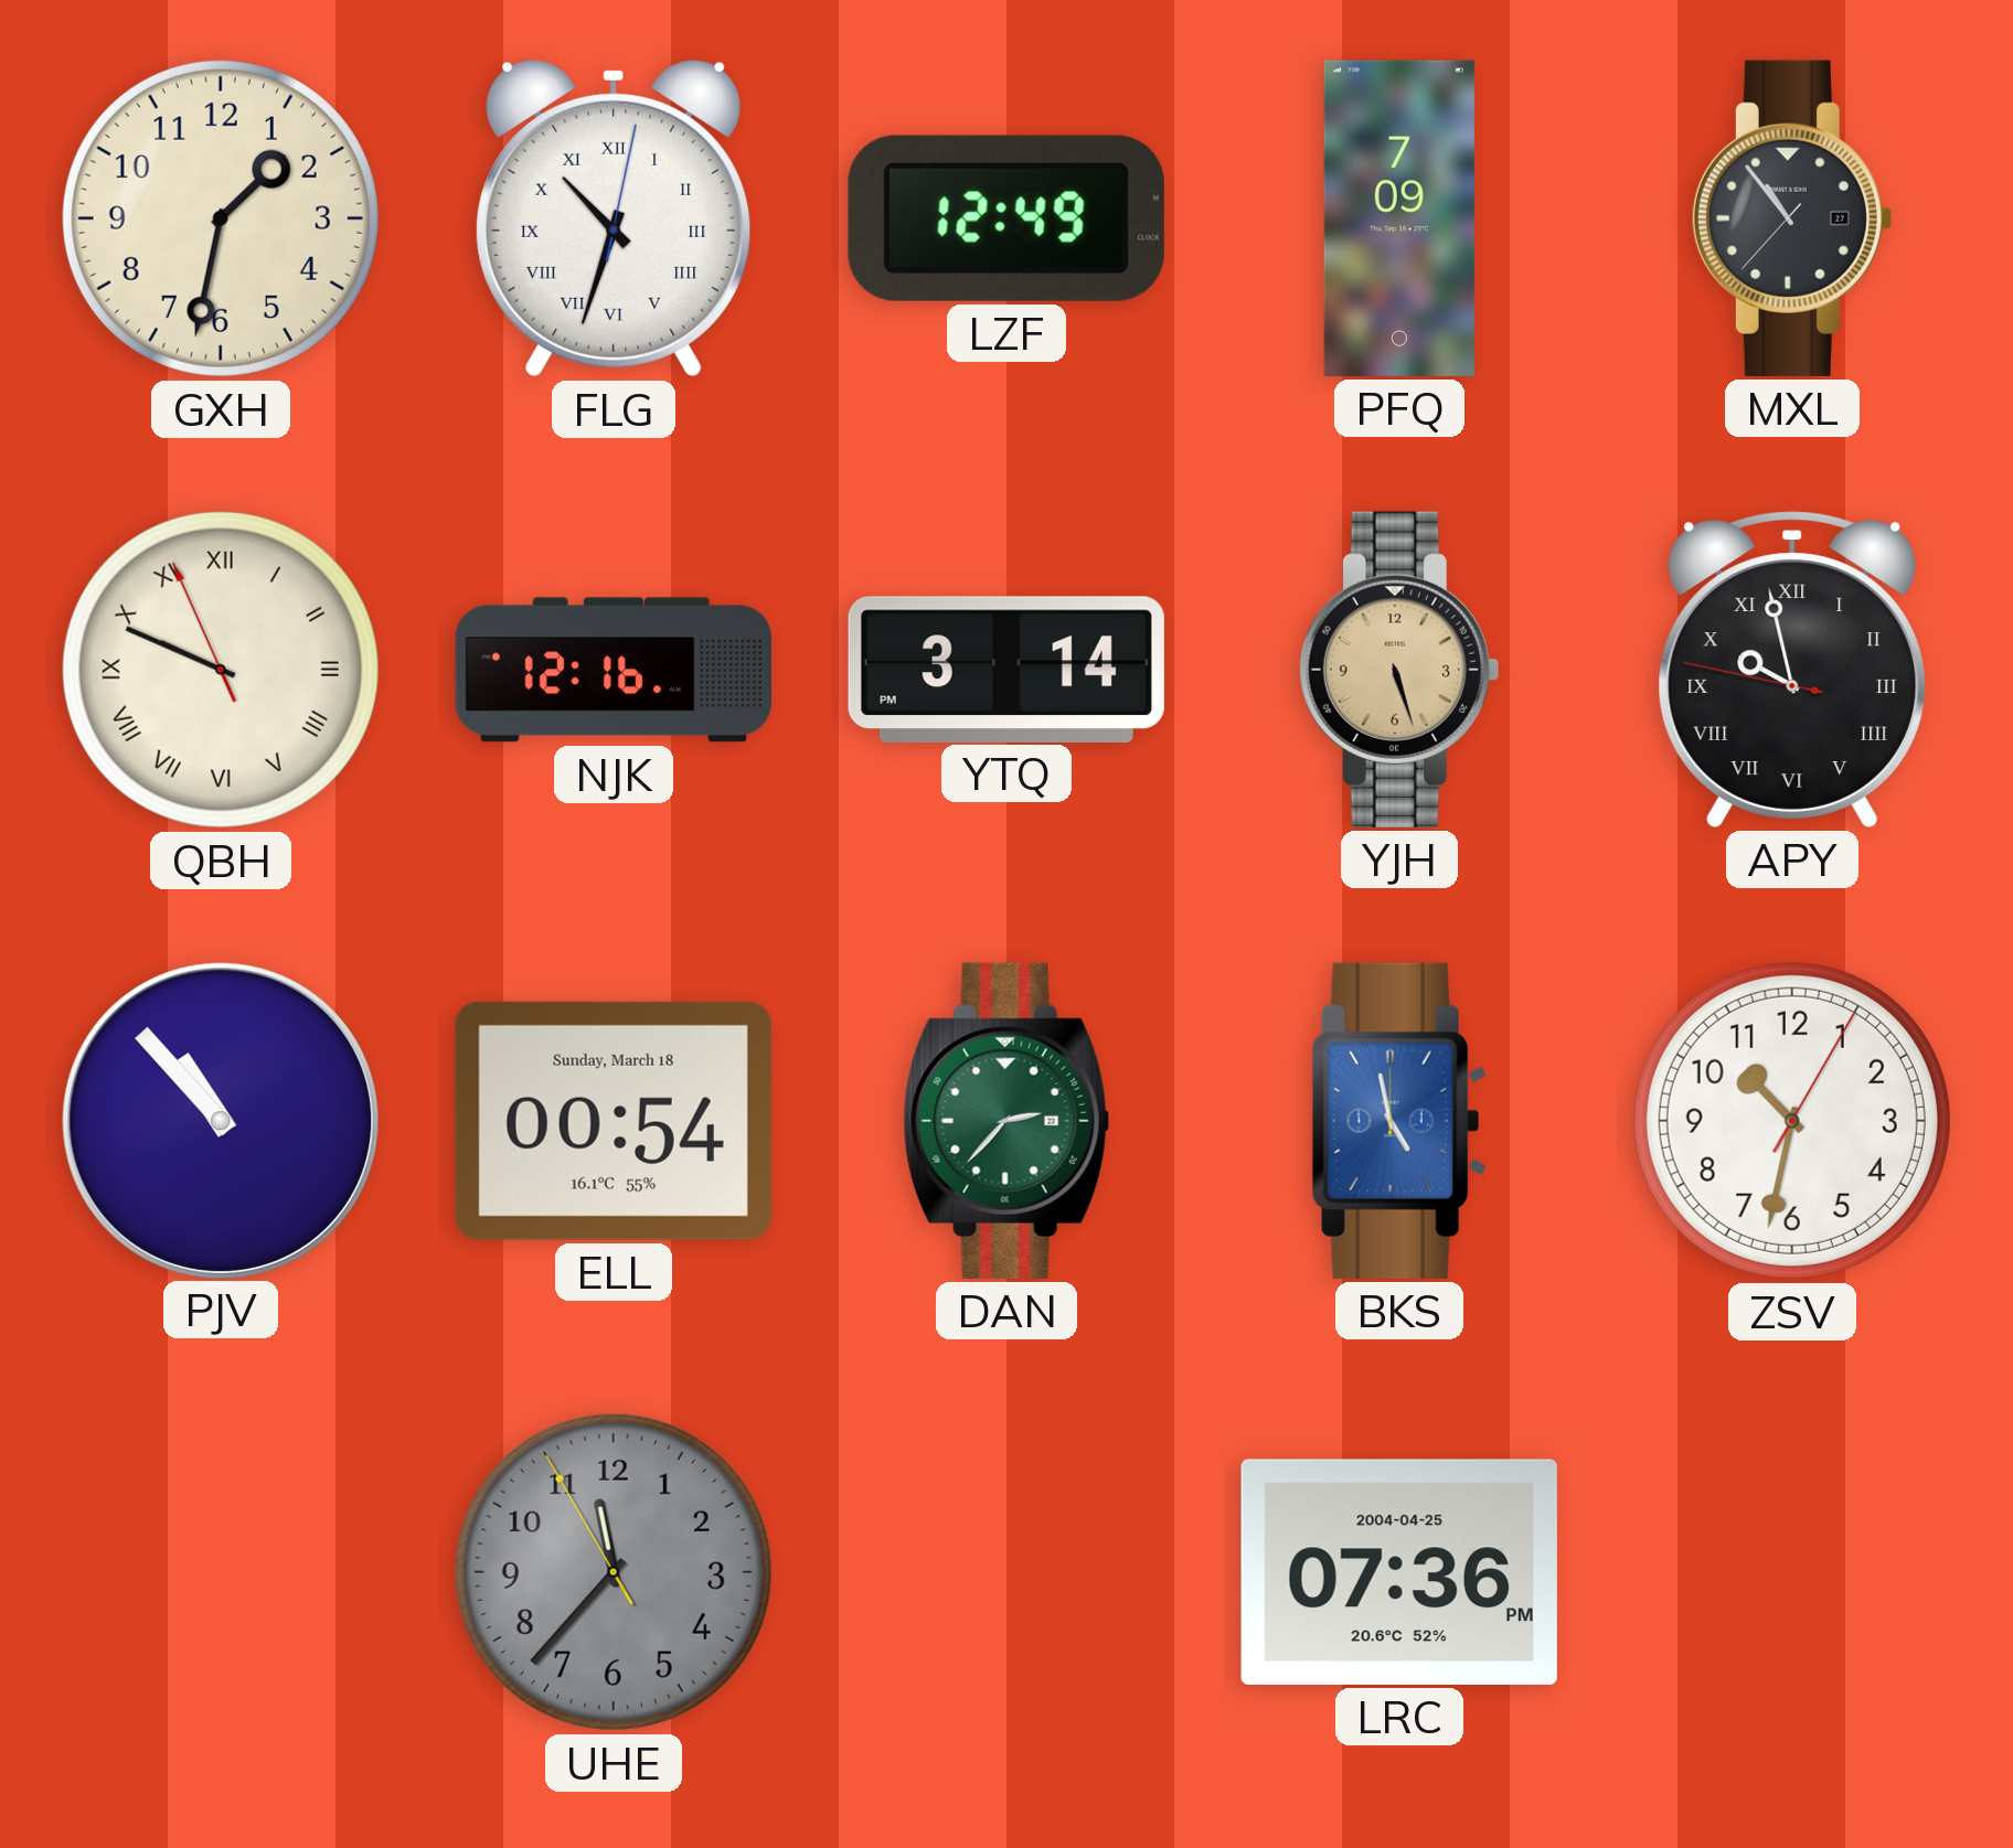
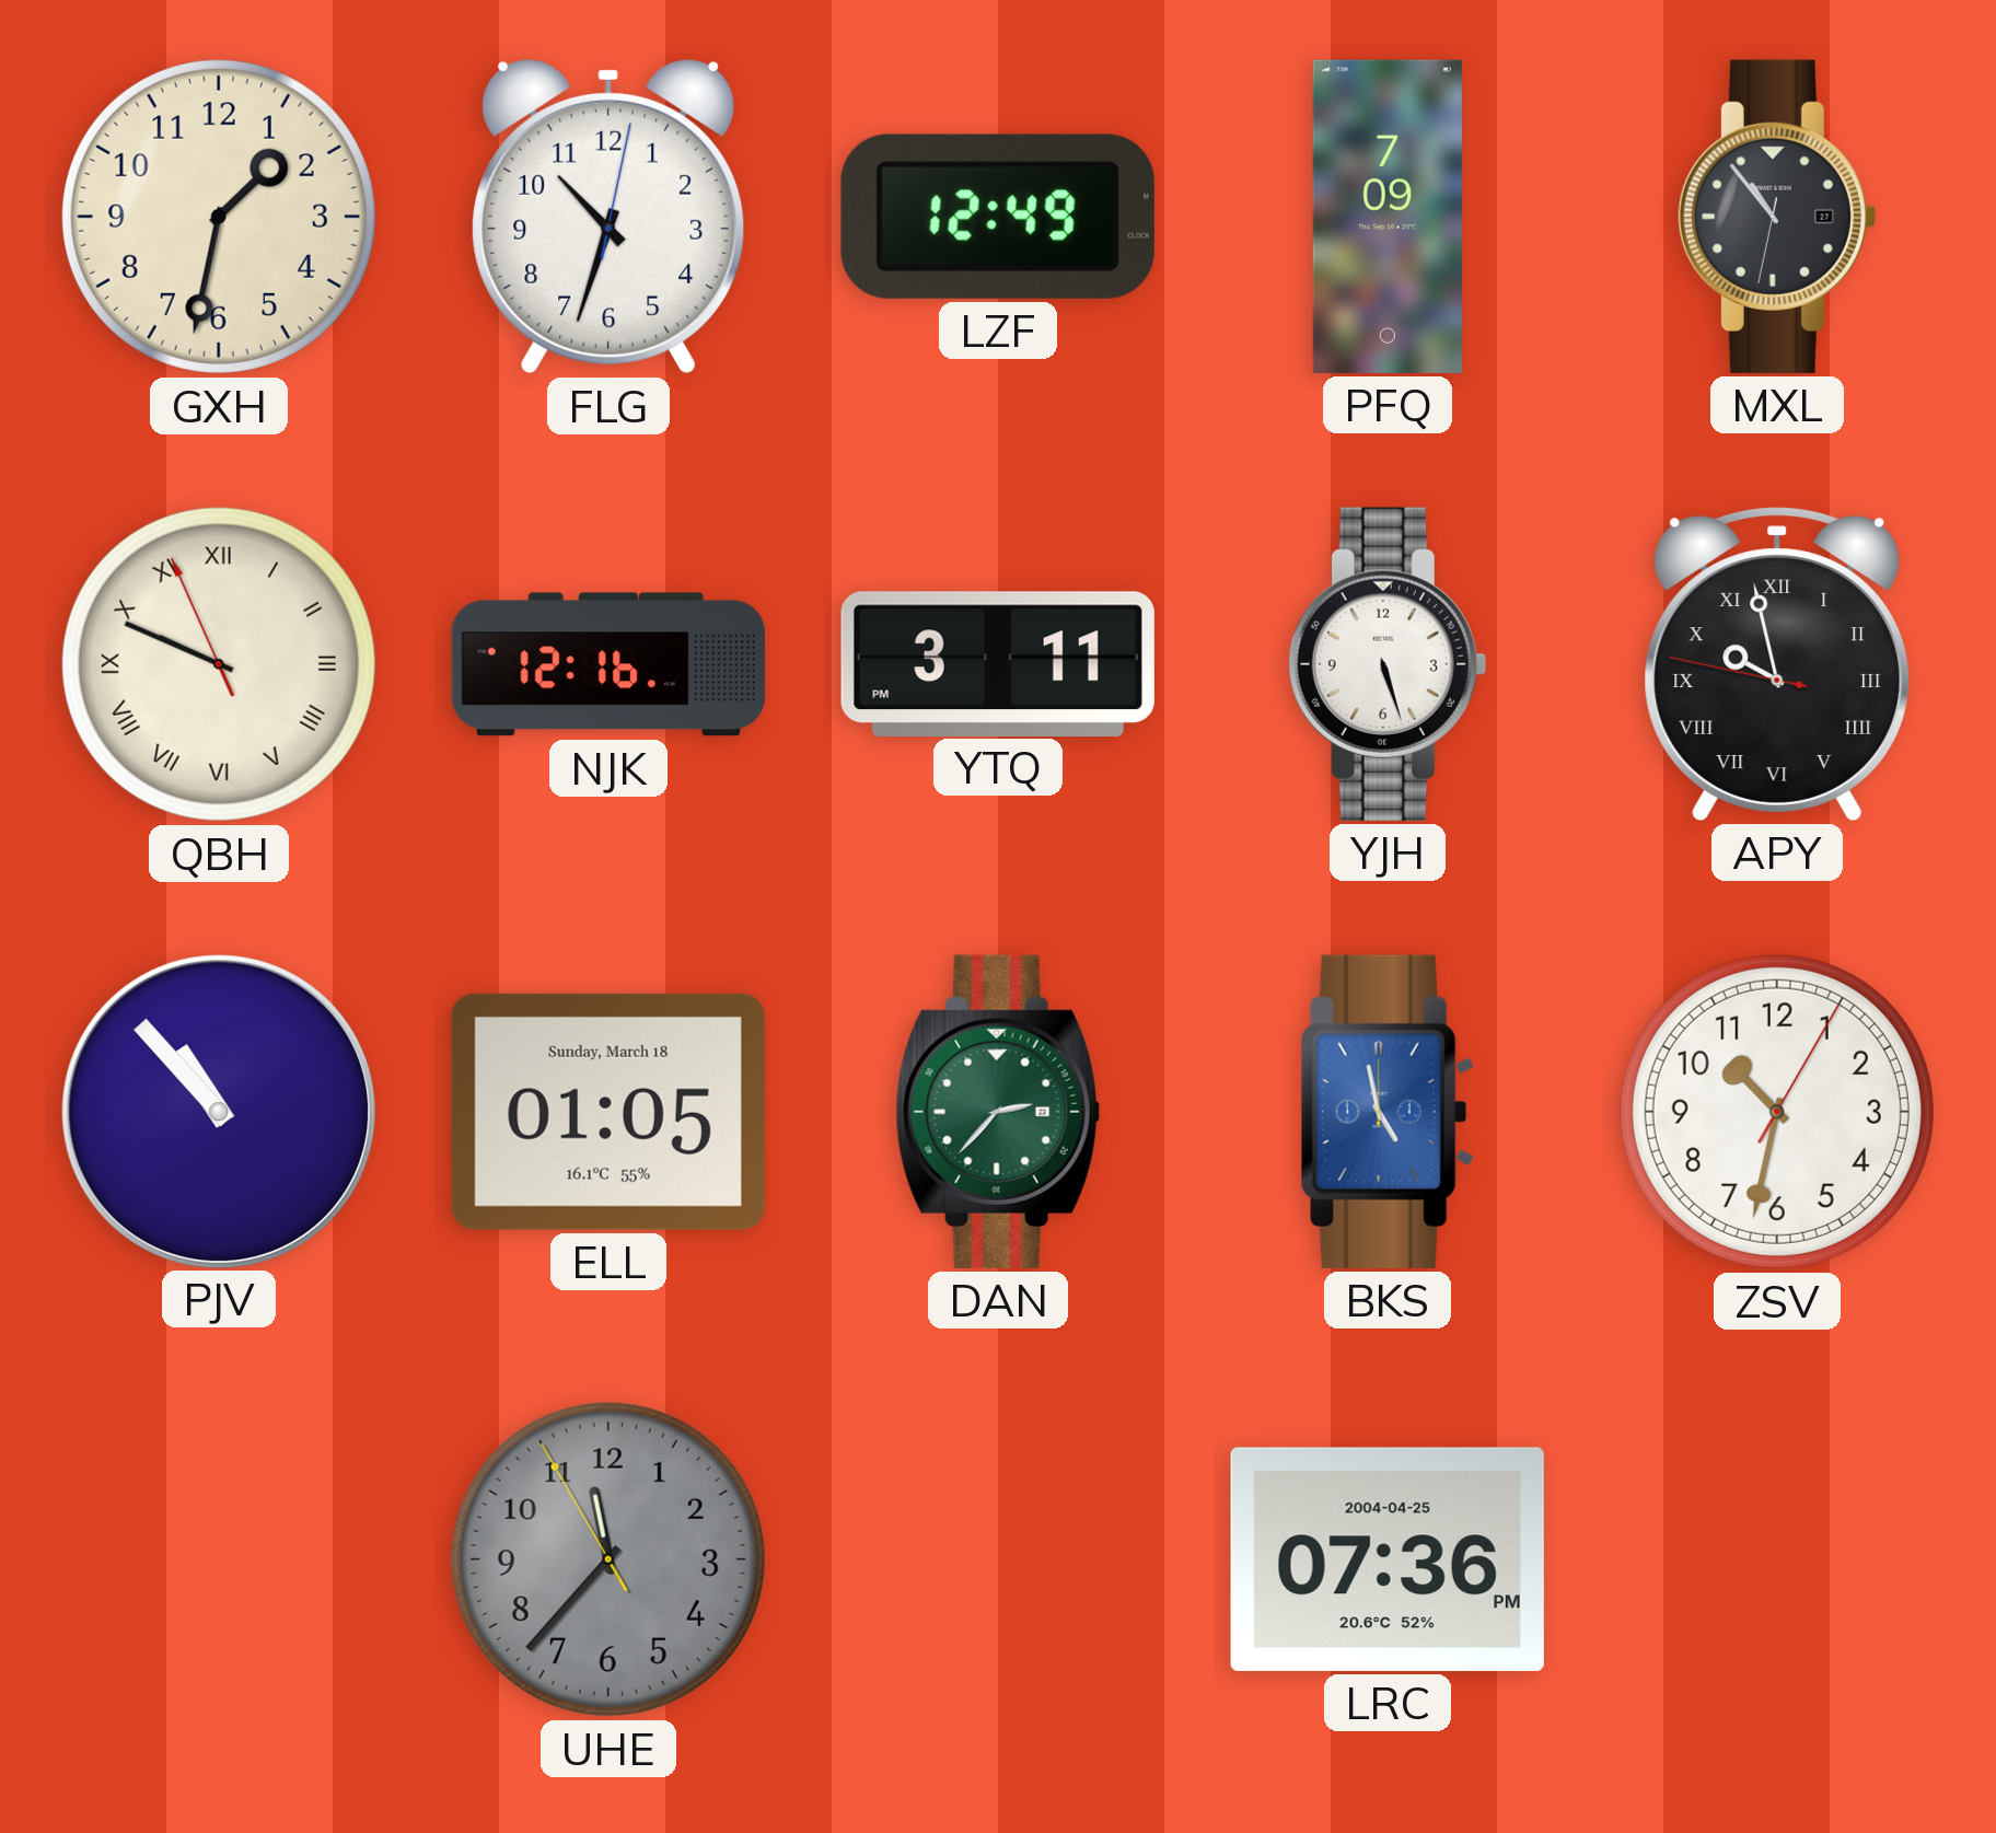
FLG numerals: Roman -> Arabic (608, 217)
MXL: 10:53:37 -> 10:53:32 (1776, 217)
YTQ: 3:14 -> 3:11 (998, 663)
YJH dial: champagne -> white (1386, 664)
ELL: 00:54 -> 01:05 (608, 1112)
